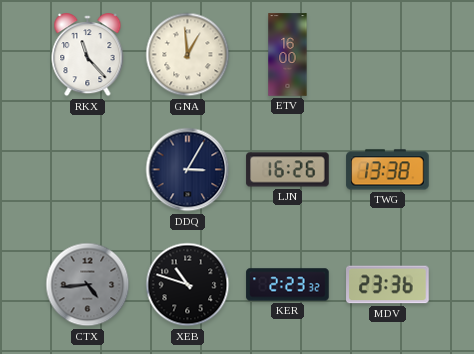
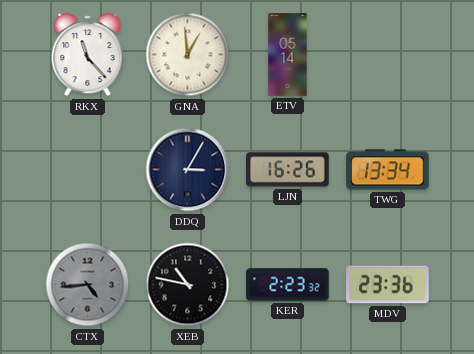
ETV: 16:00 -> 05:14 (288, 55)
TWG: 13:38 -> 13:34 (388, 170)
XEB: 10:48 -> 10:47 (188, 285)
